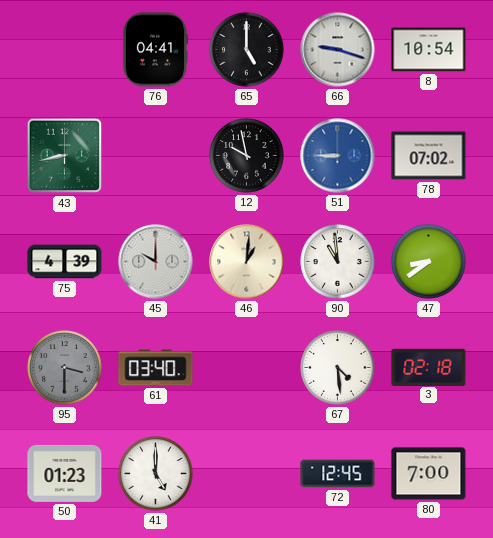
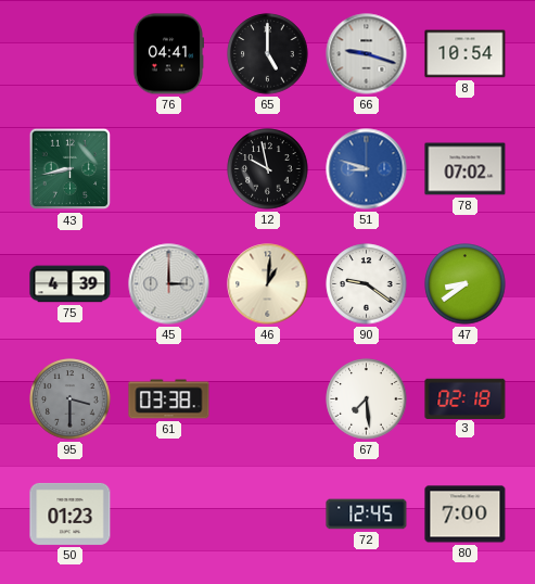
51: 8:45 -> 8:48 (367, 169)
45: 10:00 -> 3:00 (169, 284)
90: 10:59 -> 9:21 (367, 284)
61: 03:40 -> 03:38 (169, 399)
67: 4:29 -> 7:29 (367, 399)
41: 5:00 -> none (156, 474)
